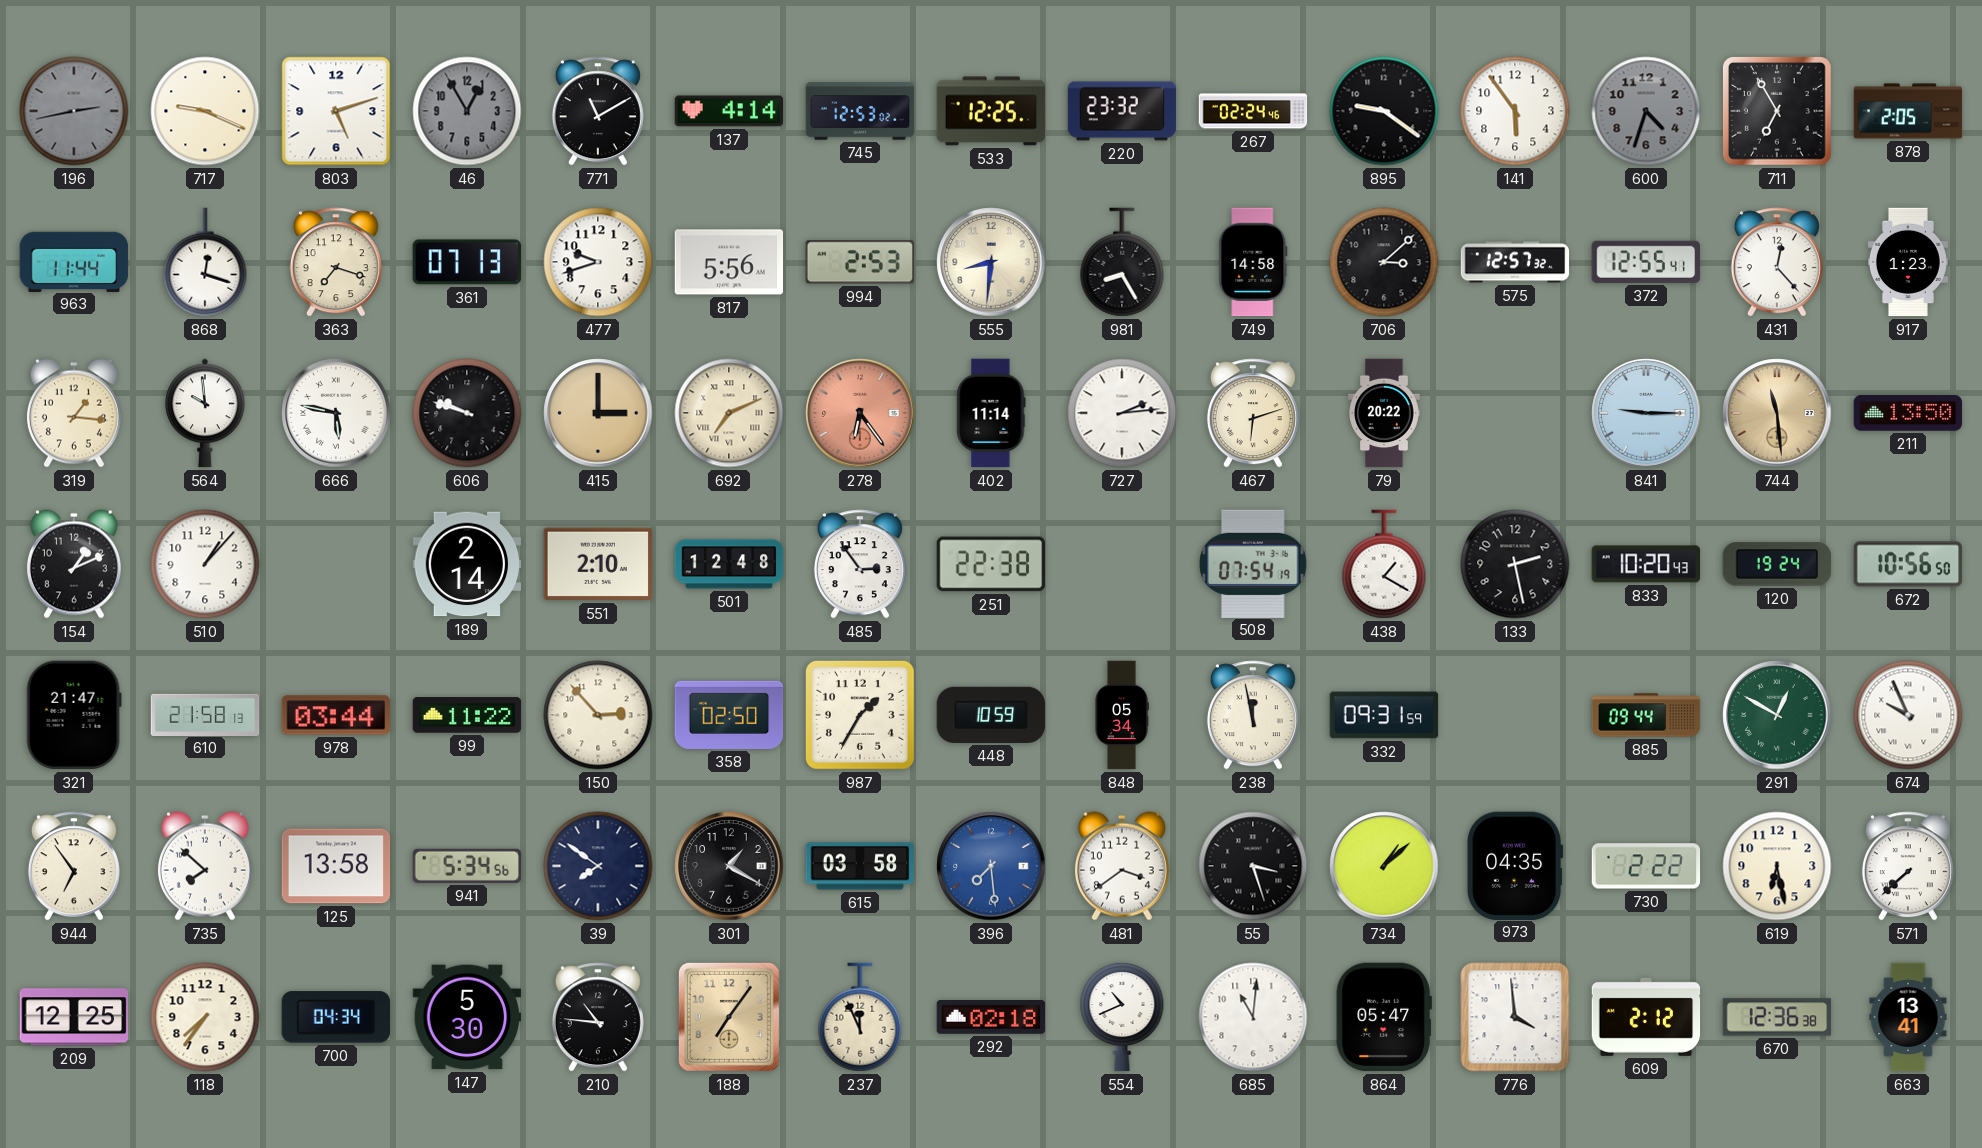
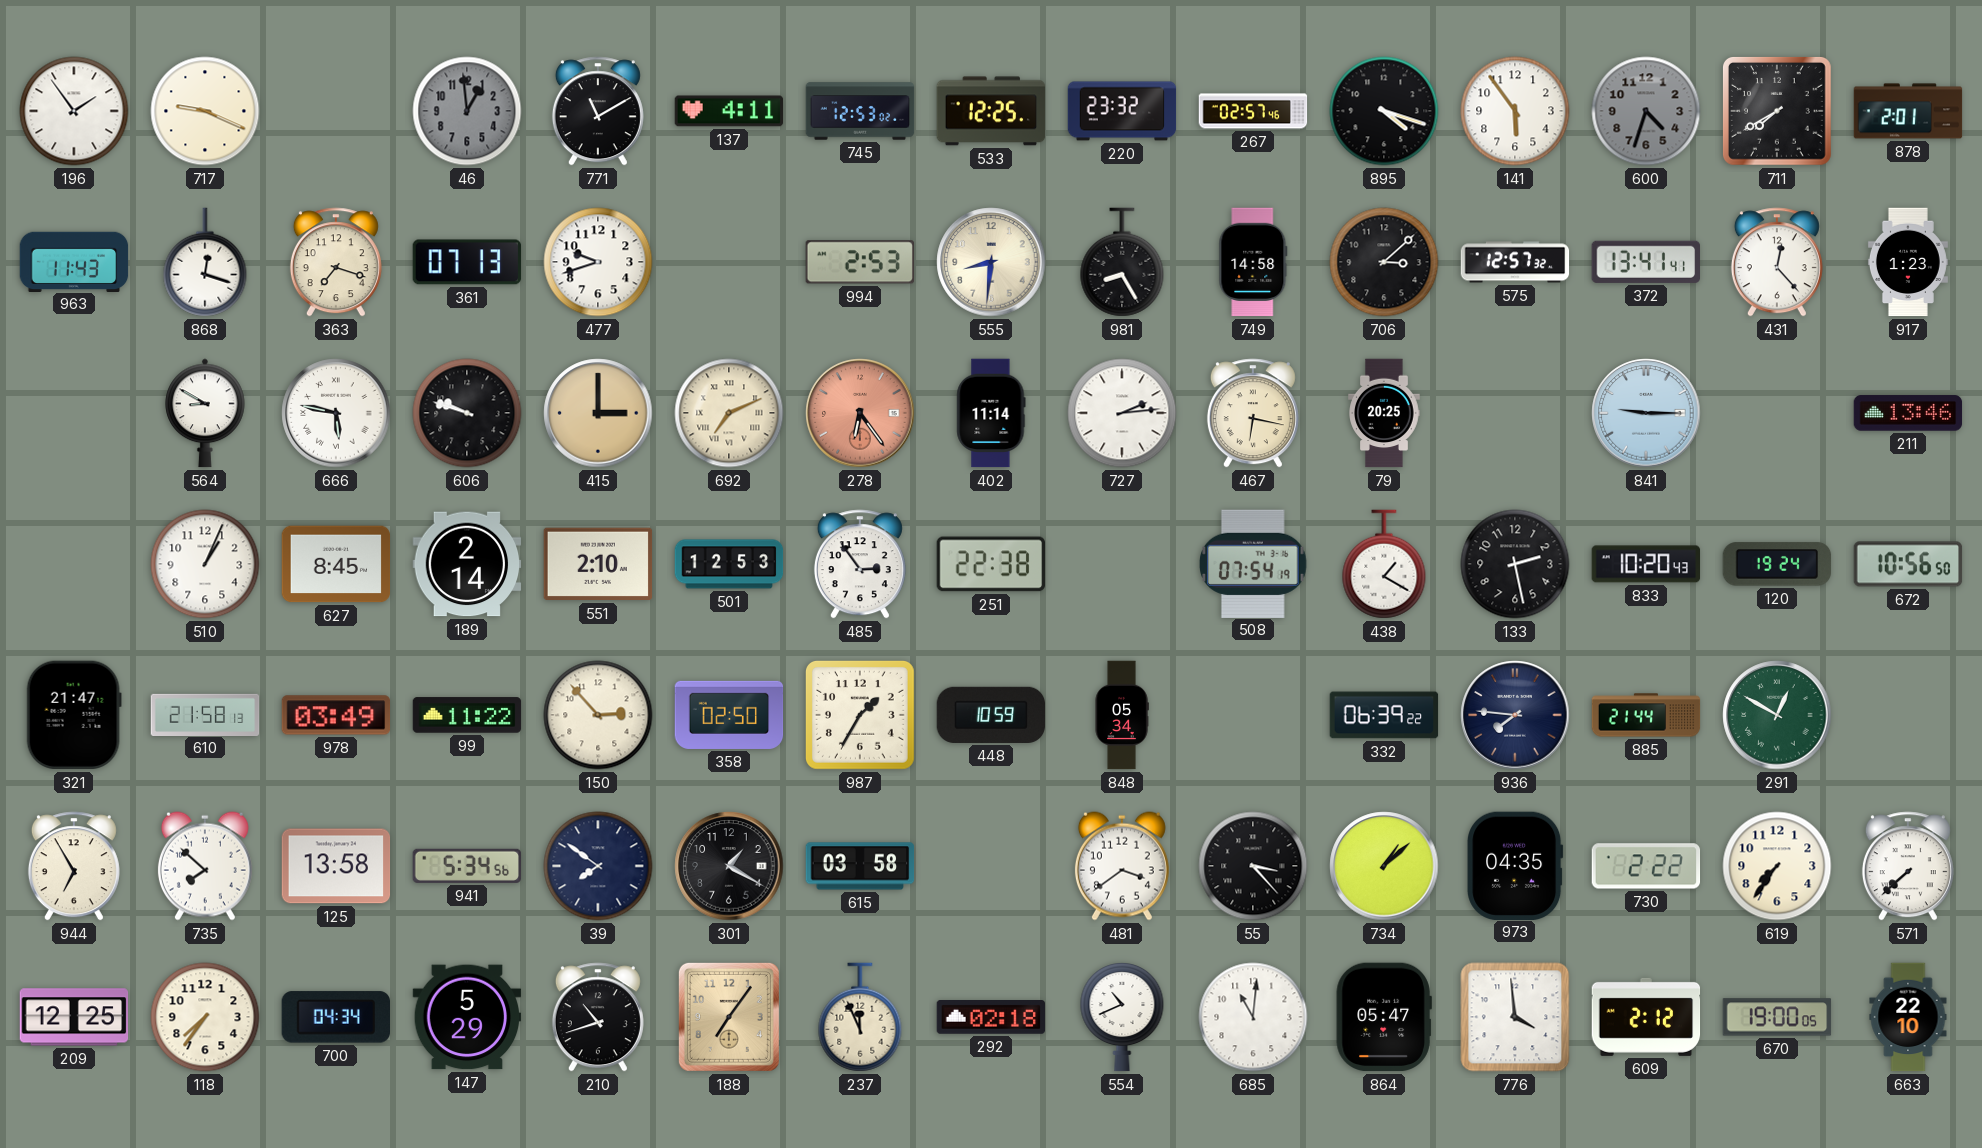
196: 2:43 -> 1:54 (74, 111)
196 dial: grey -> white (74, 111)
803: 5:12 -> none (336, 111)
46: 12:55 -> 12:59 (467, 111)
137: 4:14 -> 4:11 (729, 111)
267: 02:24 -> 02:57 (1253, 111)
895: 9:21 -> 4:18 (1384, 111)
711: 6:55 -> 7:40 (1777, 111)
878: 2:05 -> 2:01 (1908, 111)
963: 11:44 -> 11:43 (74, 261)
817: 5:56 -> none (729, 262)
372: 12:55 -> 13:41 (1645, 262)
319: 1:16 -> none (74, 413)
564: 9:59 -> 8:50 (205, 413)
467: 6:12 -> 6:17 (1253, 413)
79: 20:22 -> 20:25 (1384, 413)
744: 11:29 -> none (1777, 413)
211: 13:50 -> 13:46 (1908, 413)
154: 1:11 -> none (74, 564)
510: 1:07 -> 1:04 (205, 564)
627: none -> 8:45 (336, 564)
501: 12:48 -> 12:53 (729, 564)
978: 03:44 -> 03:49 (336, 715)
238: 11:58 -> none (1253, 715)
332: 09:31 -> 06:39 (1384, 715)
936: none -> 7:46 (1515, 715)
885: 09:44 -> 21:44 (1646, 715)
674: 9:56 -> none (1908, 715)
944: 6:54 -> 6:55 (74, 866)
396: 7:29 -> none (991, 866)
55: 3:27 -> 3:23 (1253, 866)
619: 6:28 -> 7:36 (1777, 866)
147: 5:30 -> 5:29 (467, 1017)
210: 10:46 -> 10:42 (598, 1017)
670: 12:36 -> 19:00 (1777, 1017)
663: 13:41 -> 22:10 (1908, 1017)
